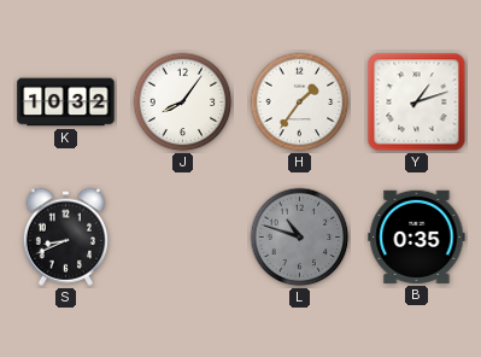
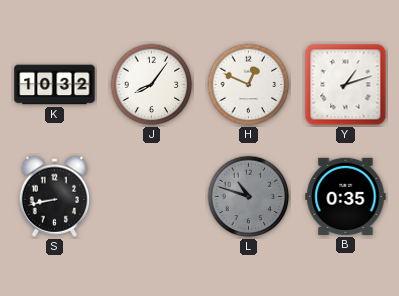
H: 1:36 -> 12:49 (249, 85)
S: 8:41 -> 8:43 (55, 196)
